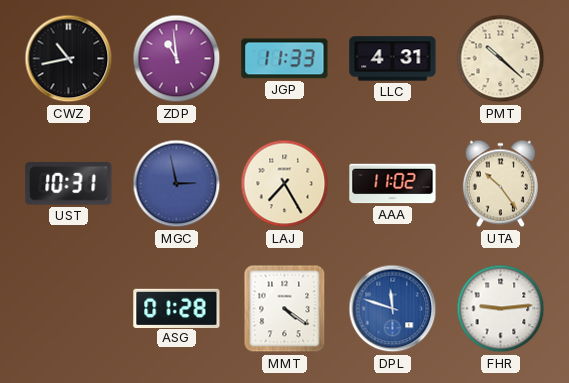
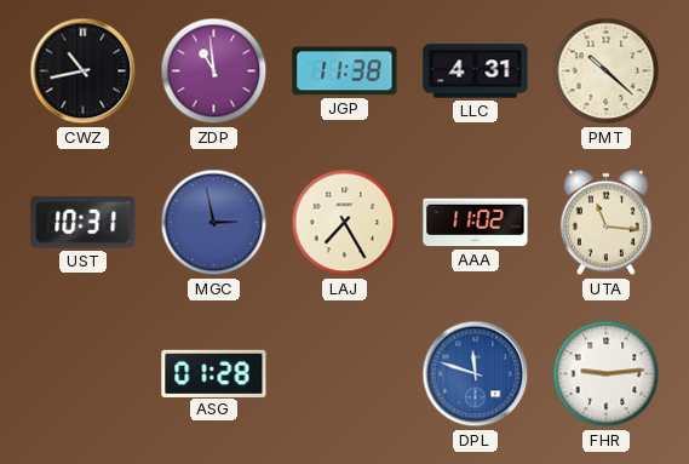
JGP: 11:33 -> 11:38 (345, 71)
UTA: 10:24 -> 11:16 (605, 223)
MMT: 4:21 -> none (285, 309)
